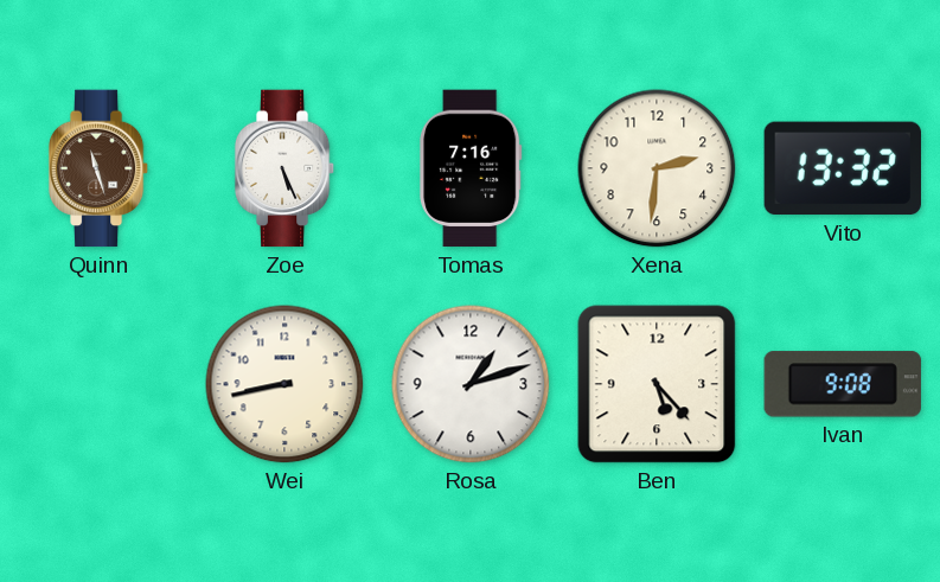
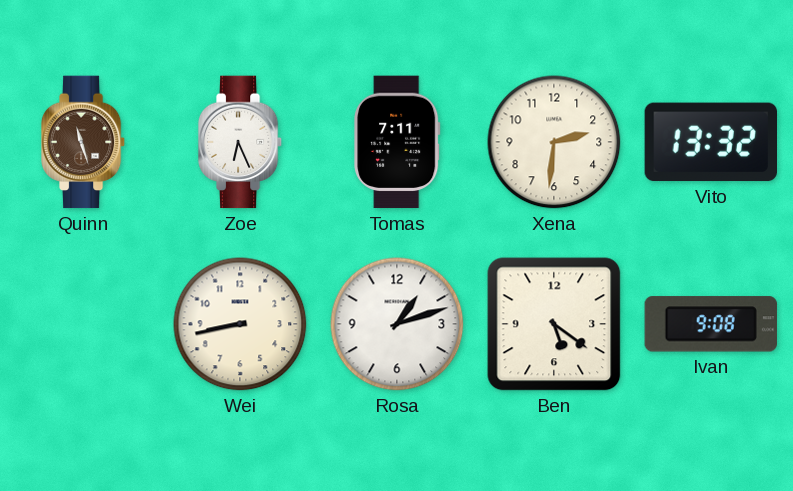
Zoe: 5:26 -> 6:26 (240, 142)
Tomas: 7:16 -> 7:11 (397, 142)
Ben: 5:23 -> 5:21 (554, 324)
